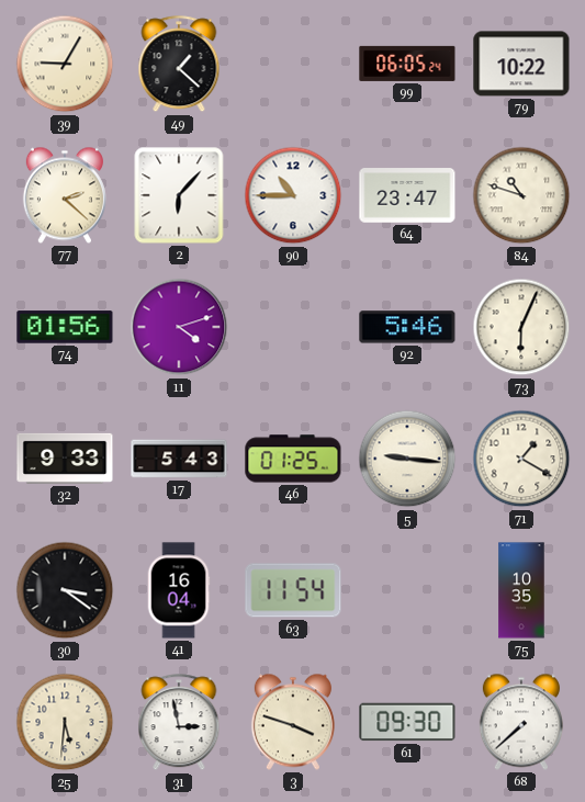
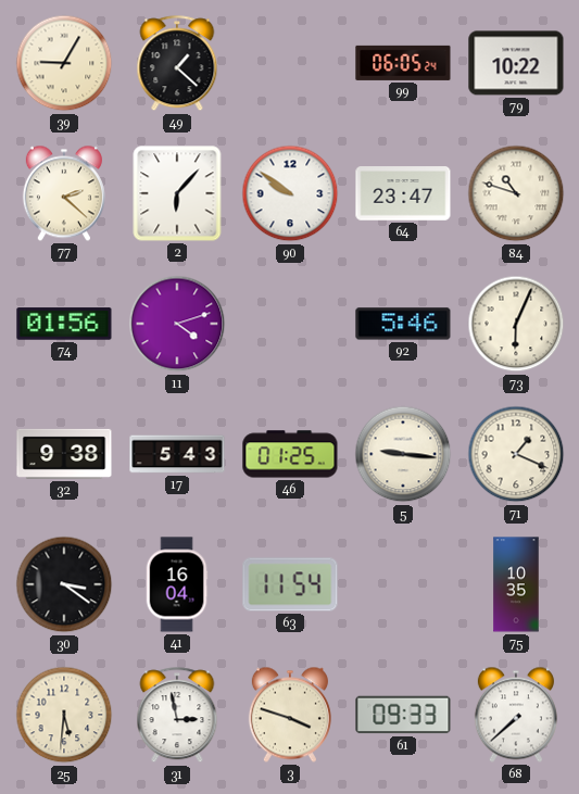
90: 10:45 -> 9:51 (290, 193)
32: 9:33 -> 9:38 (64, 454)
71: 1:20 -> 1:19 (516, 454)
61: 09:30 -> 09:33 (403, 715)
